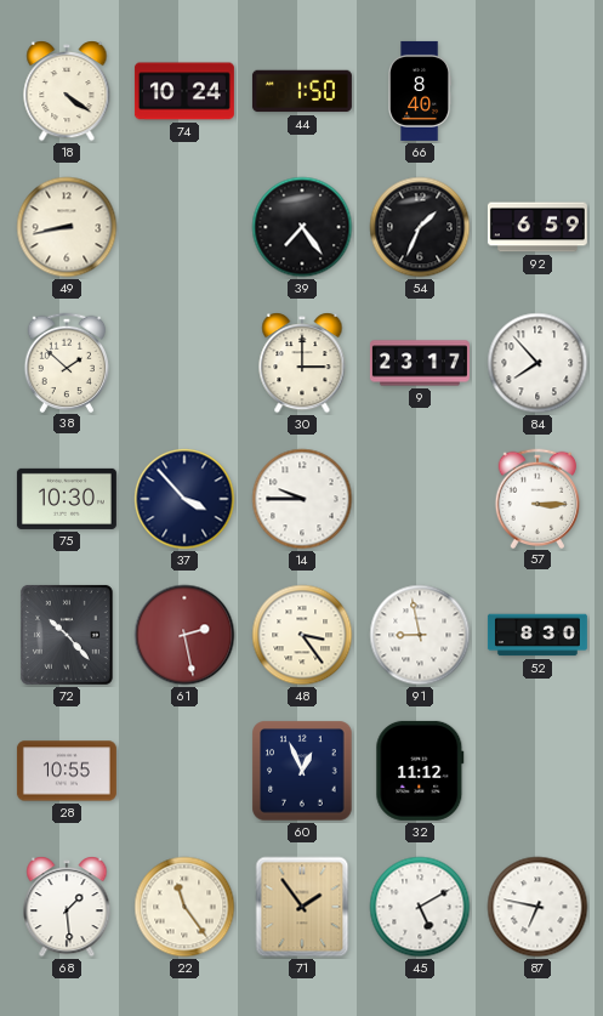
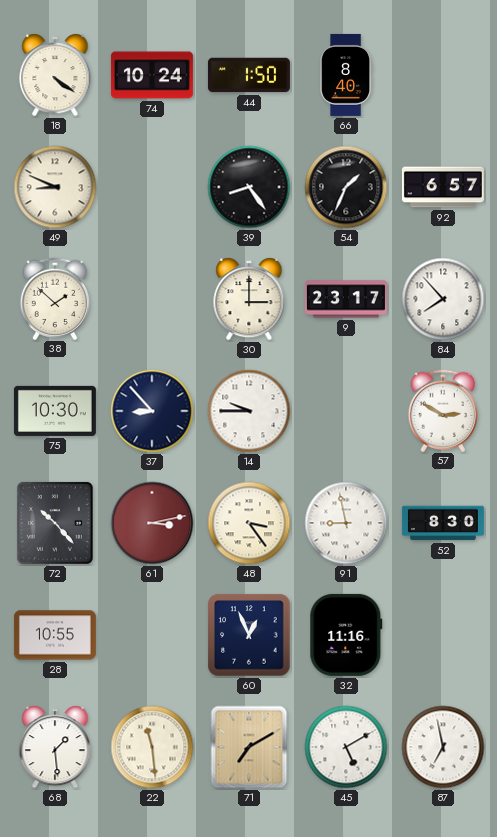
49: 8:43 -> 8:49 (55, 187)
39: 7:24 -> 8:24 (249, 187)
92: 6:59 -> 6:57 (443, 187)
37: 3:53 -> 8:53 (152, 411)
57: 3:15 -> 2:50 (443, 410)
61: 2:28 -> 3:13 (152, 523)
32: 11:12 -> 11:16 (346, 635)
22: 11:24 -> 11:29 (152, 747)
71: 1:54 -> 7:10 (249, 747)
87: 6:47 -> 6:58 (443, 747)
